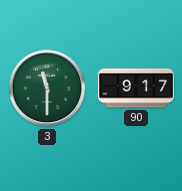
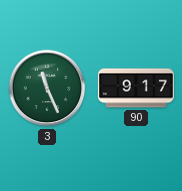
3: 11:30 -> 11:26 (47, 88)
